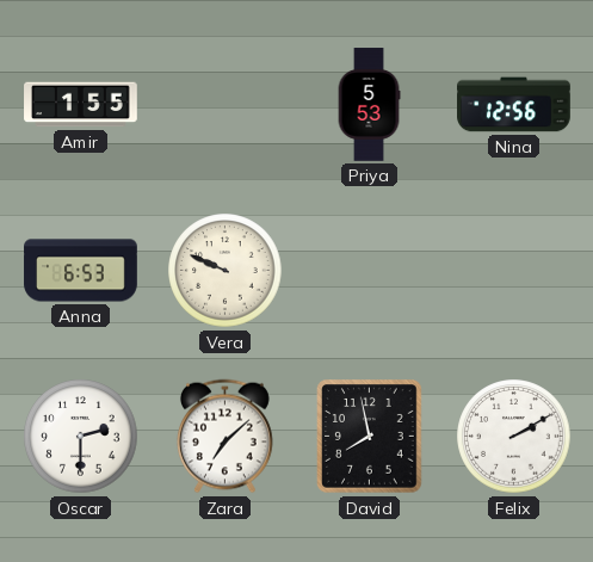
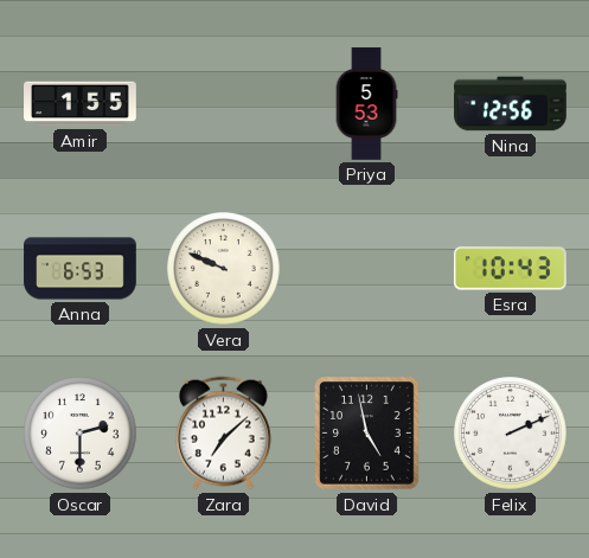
Esra: none -> 10:43 (510, 269)
David: 7:58 -> 4:58 (367, 434)
Felix: 2:10 -> 2:11 (511, 434)
